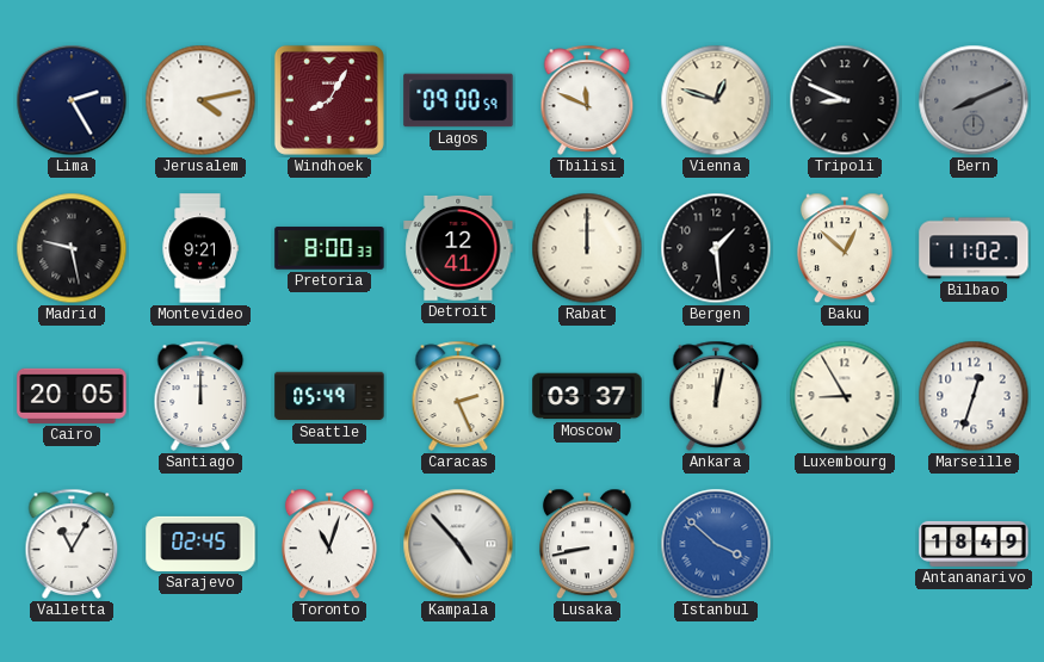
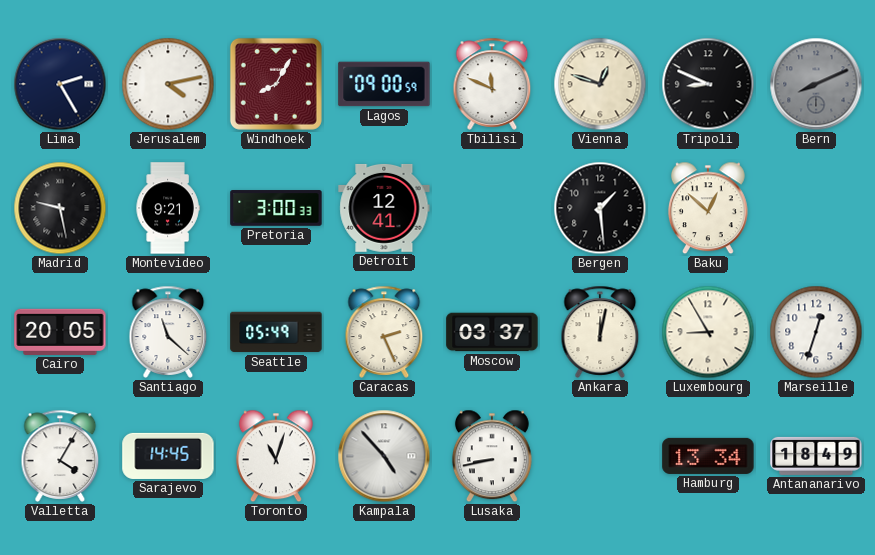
Pretoria: 8:00 -> 3:00 (276, 208)
Rabat: 12:00 -> none (587, 248)
Bilbao: 11:02 -> none (974, 248)
Santiago: 12:00 -> 11:22 (168, 332)
Valletta: 11:05 -> 4:05 (60, 456)
Sarajevo: 02:45 -> 14:45 (168, 456)
Istanbul: 3:52 -> none (716, 544)
Hamburg: none -> 13:34 (708, 456)
